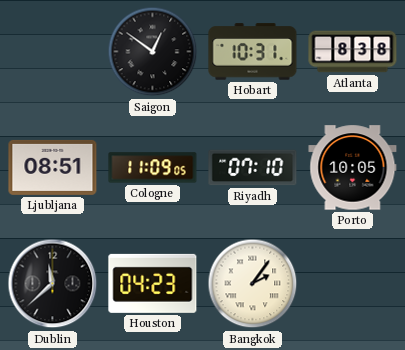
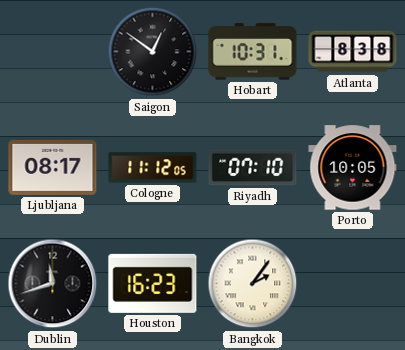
Ljubljana: 08:51 -> 08:17 (53, 167)
Cologne: 11:09 -> 11:12 (153, 168)
Dublin: 11:38 -> 11:42 (53, 284)
Houston: 04:23 -> 16:23 (153, 283)
